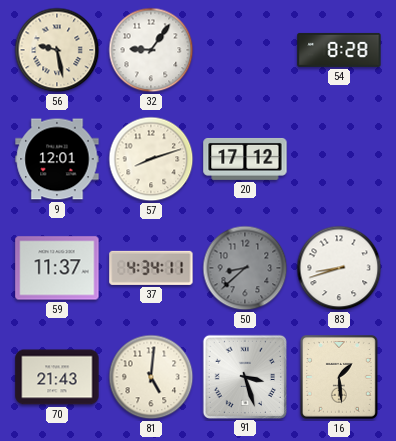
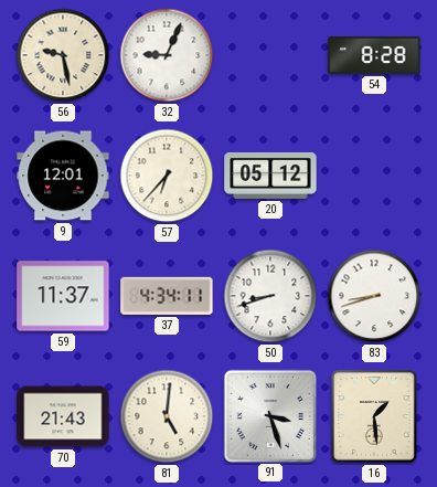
32: 9:06 -> 9:04 (167, 55)
57: 8:12 -> 6:37 (167, 176)
20: 17:12 -> 05:12 (270, 176)
50: 8:38 -> 8:42 (270, 296)
50 dial: grey -> white (270, 296)
